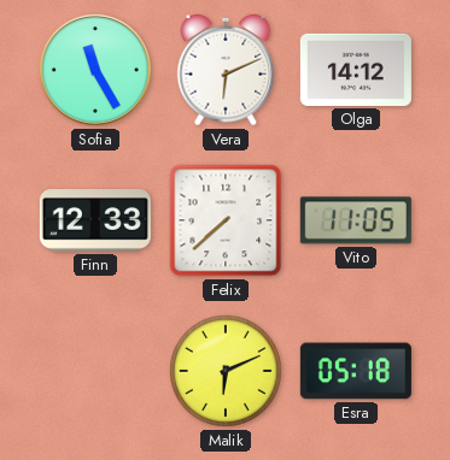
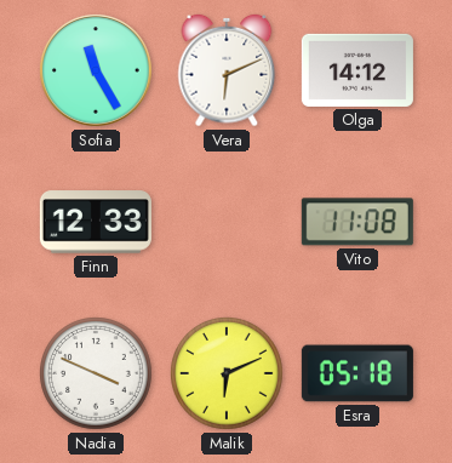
Felix: 7:38 -> none (226, 220)
Vito: 11:05 -> 11:08 (357, 222)
Nadia: none -> 3:49 (96, 373)
